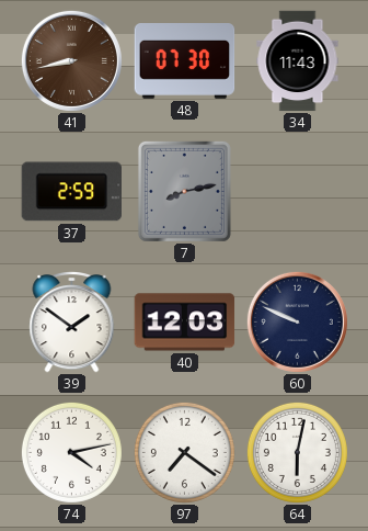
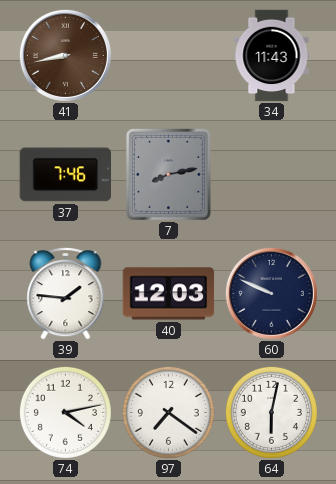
48: 07:30 -> none (185, 61)
37: 2:59 -> 7:46 (65, 175)
39: 1:51 -> 1:46 (66, 294)
